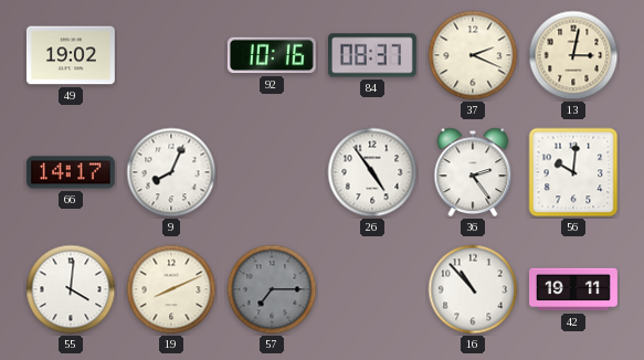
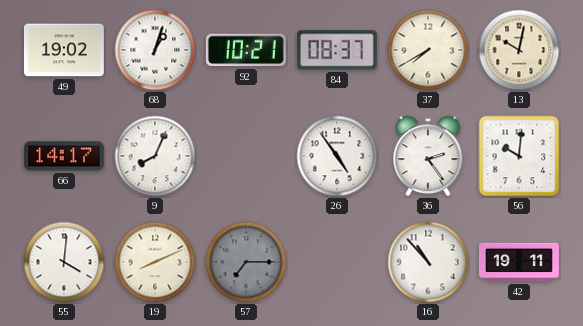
68: none -> 1:03 (155, 50)
92: 10:16 -> 10:21 (246, 50)
37: 2:19 -> 7:40 (428, 50)
13: 3:02 -> 10:02 (519, 50)
